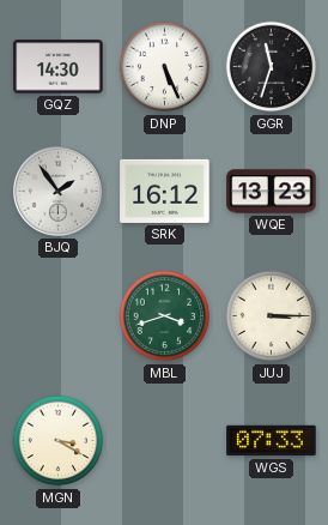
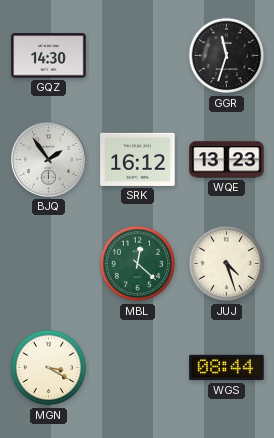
DNP: 5:26 -> none (165, 67)
MBL: 3:42 -> 12:22 (138, 264)
JUJ: 3:15 -> 4:27 (227, 264)
WGS: 07:33 -> 08:44 (227, 368)
